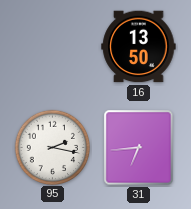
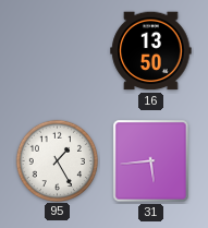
95: 2:17 -> 1:25 (57, 160)
31: 6:44 -> 5:44 (151, 161)
